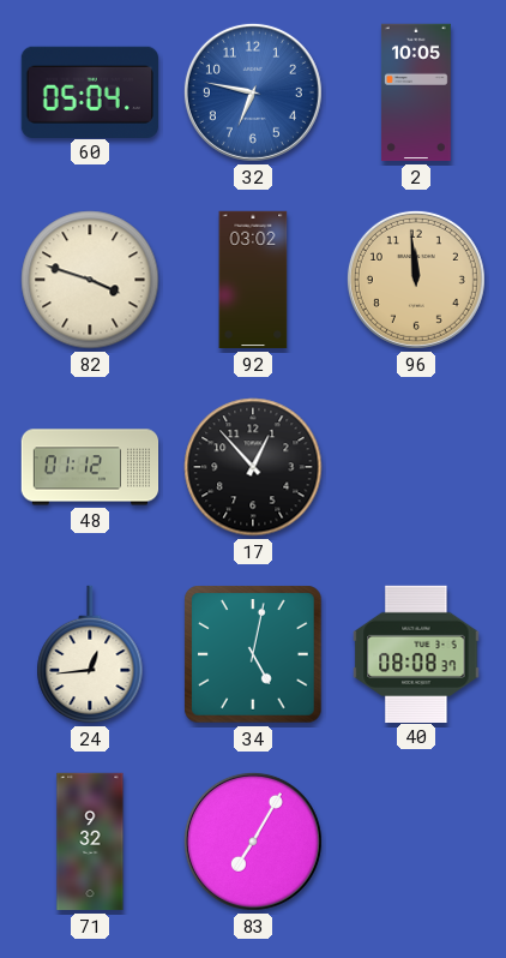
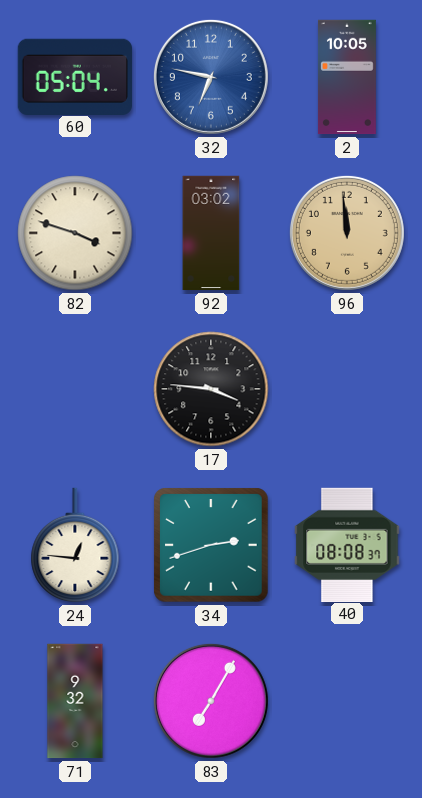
48: 01:12 -> none (90, 467)
17: 12:53 -> 3:46 (211, 389)
24: 12:44 -> 12:46 (75, 545)
34: 5:02 -> 2:42 (211, 545)
